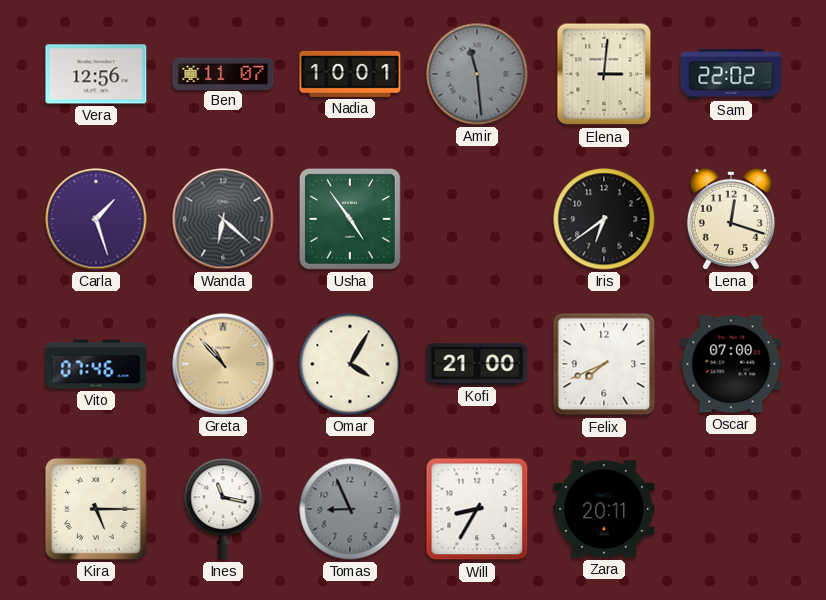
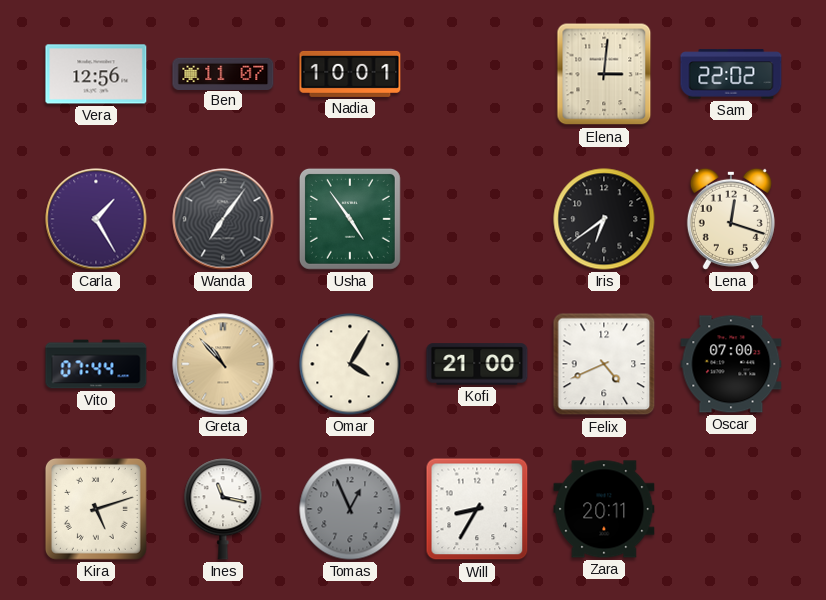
Amir: 11:29 -> none (477, 74)
Carla: 1:27 -> 1:25 (96, 219)
Wanda: 6:22 -> 7:06 (223, 219)
Vito: 07:46 -> 07:44 (96, 364)
Felix: 7:41 -> 4:41 (604, 364)
Kira: 5:15 -> 5:12 (96, 509)
Tomas: 8:56 -> 12:56 (350, 509)
